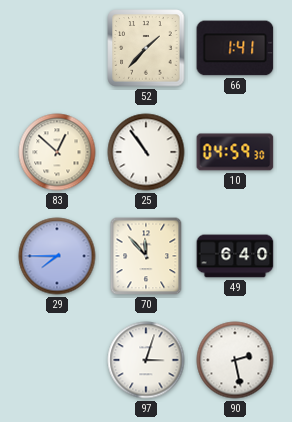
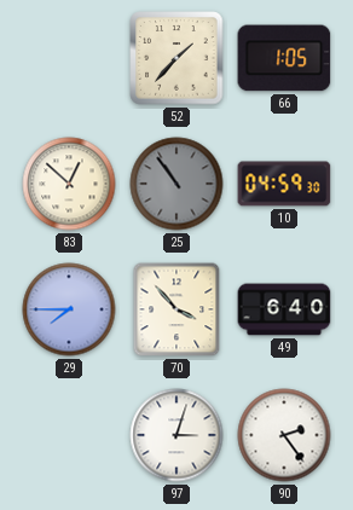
66: 1:41 -> 1:05 (284, 58)
25 dial: white -> grey (176, 184)
70: 11:53 -> 3:53 (176, 309)
90: 2:28 -> 2:24 (284, 435)
